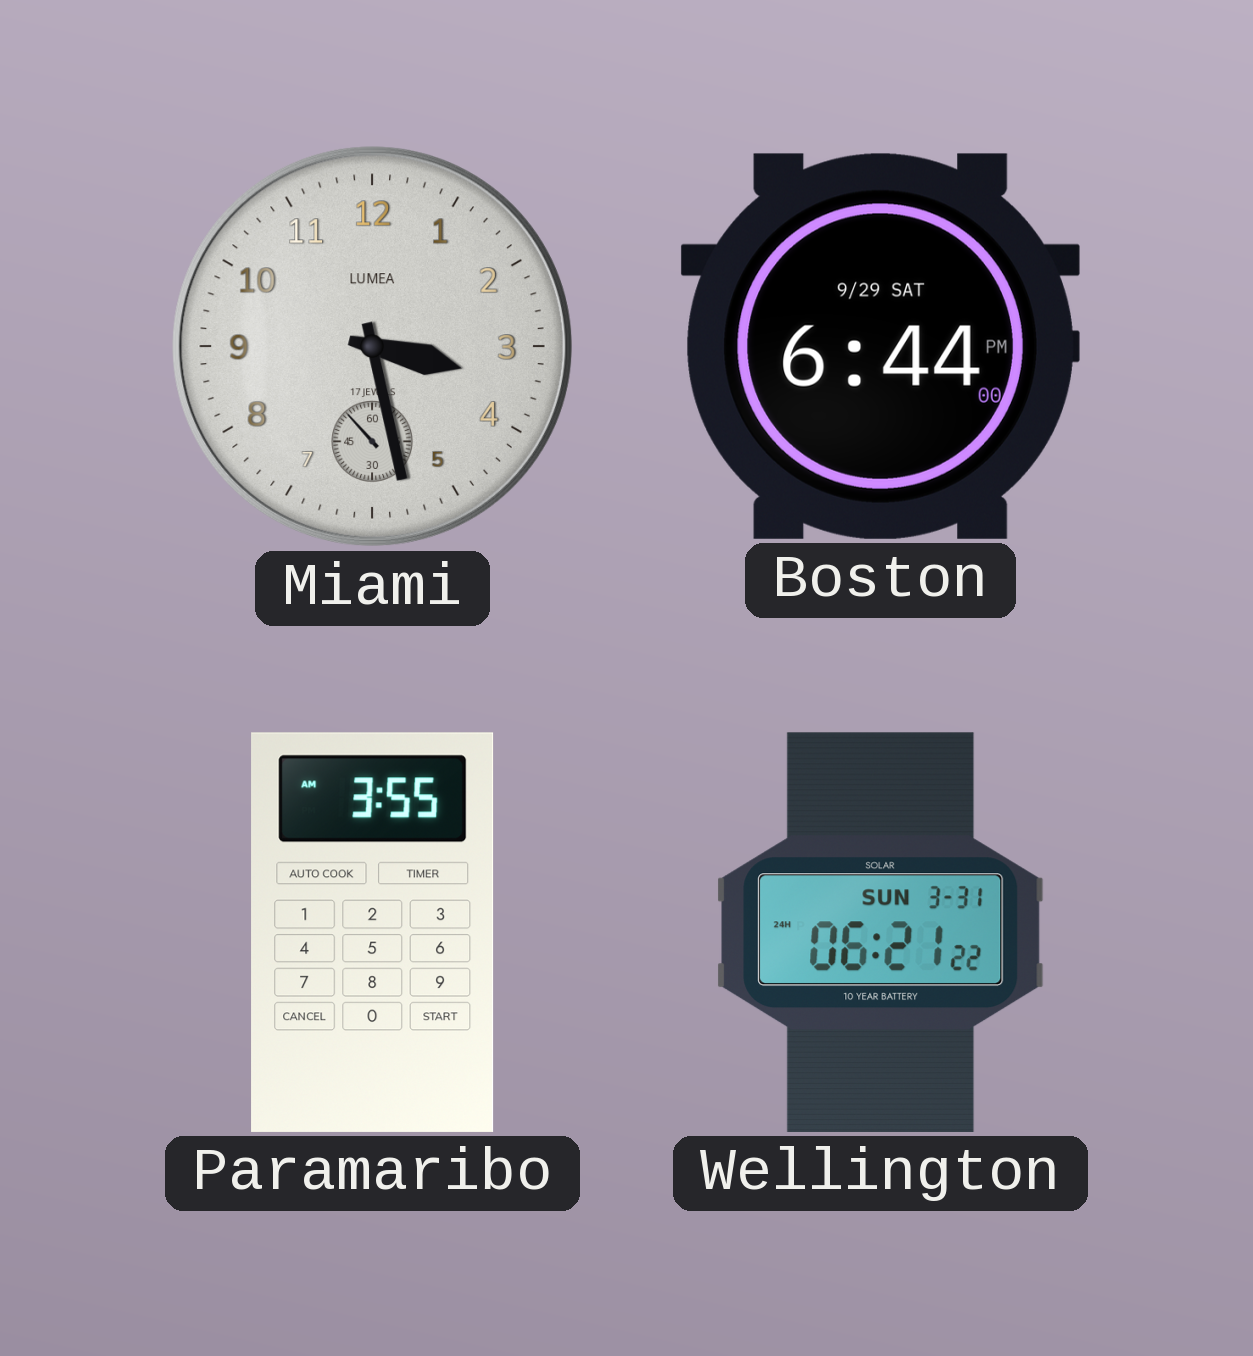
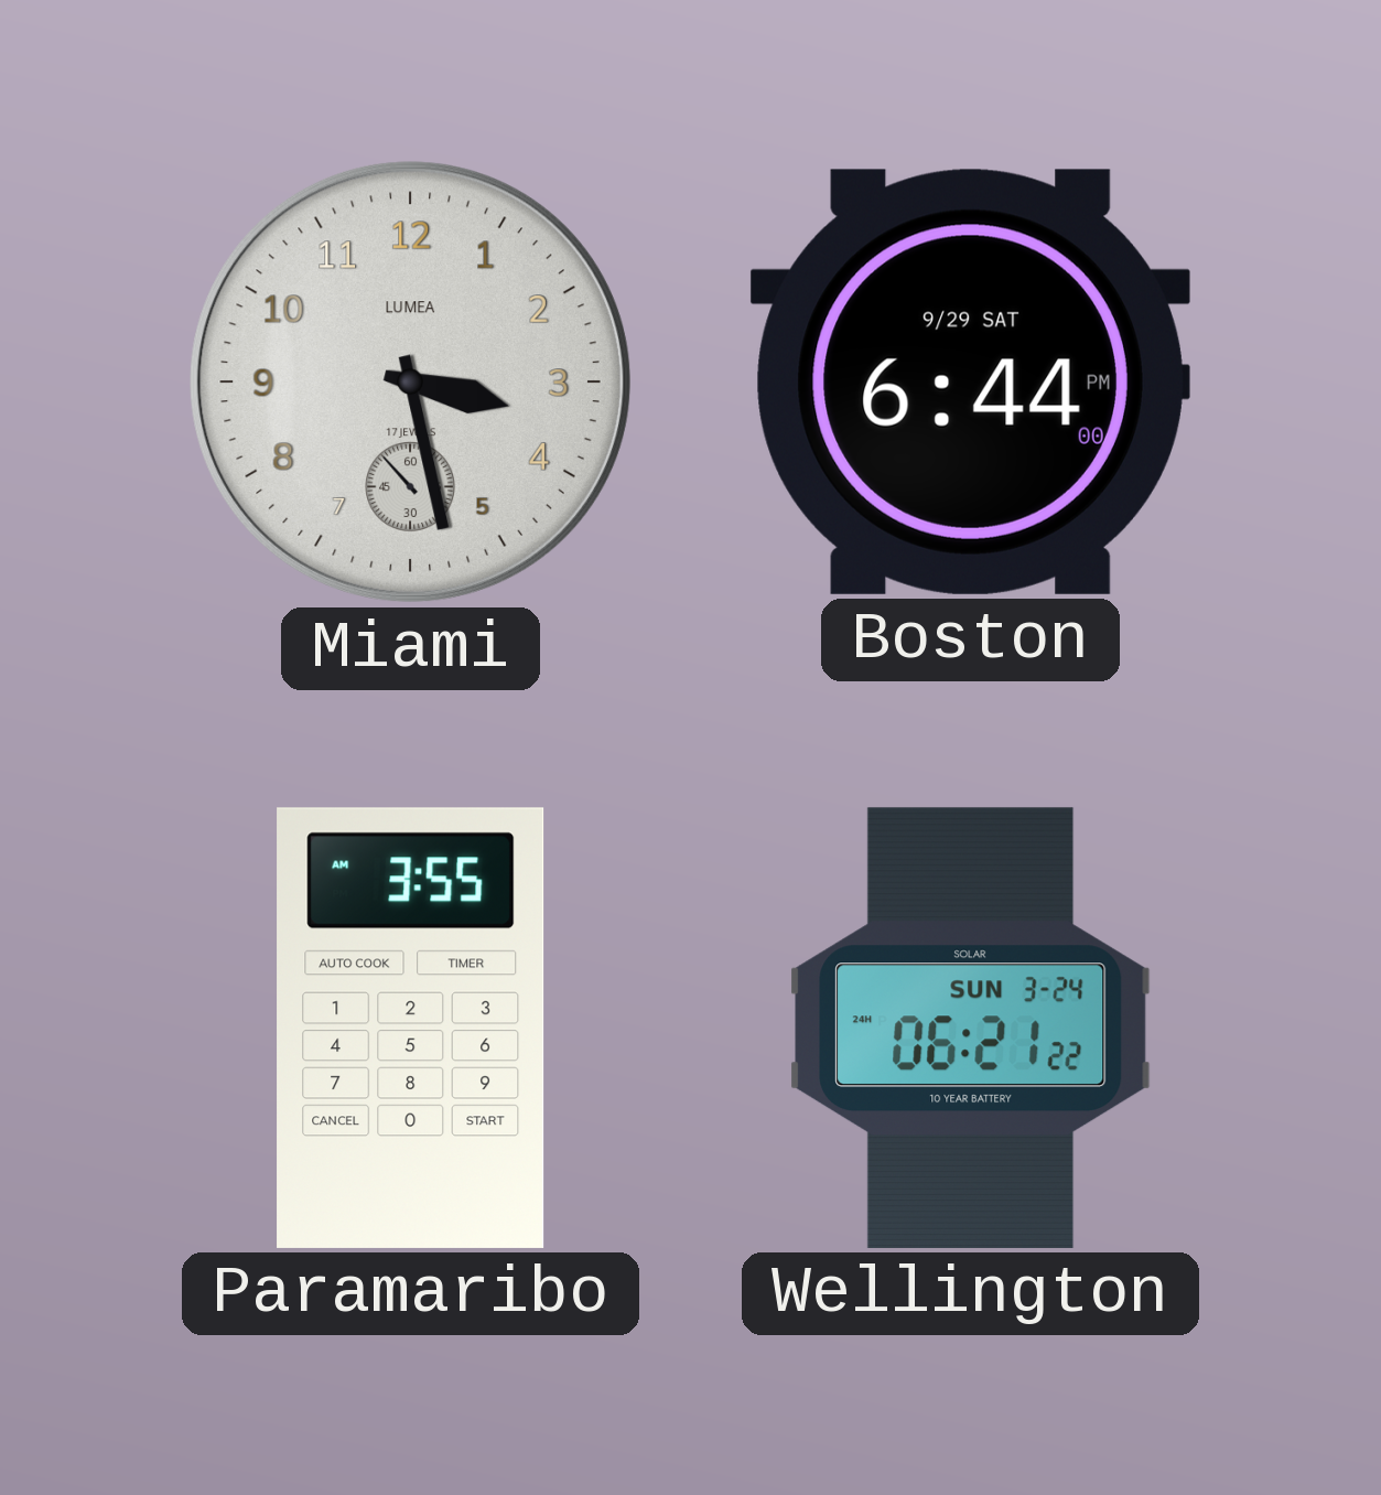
Wellington date: SUN 3-31 -> SUN 3-24 (971, 1028)
